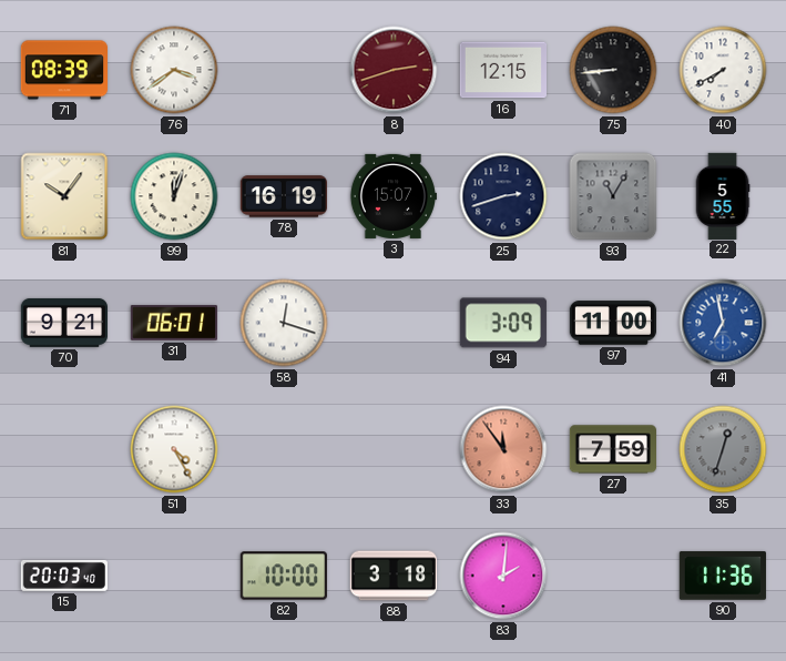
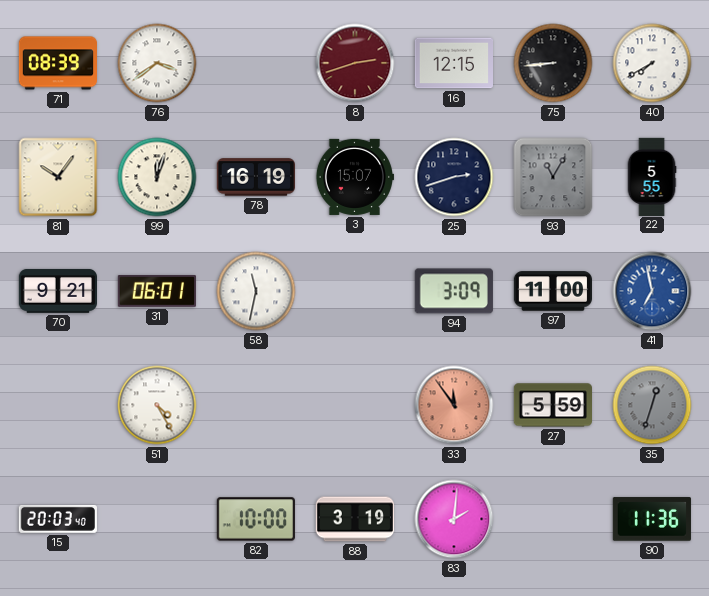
58: 12:18 -> 11:32 (256, 291)
27: 7:59 -> 5:59 (552, 405)
88: 3:18 -> 3:19 (354, 519)
